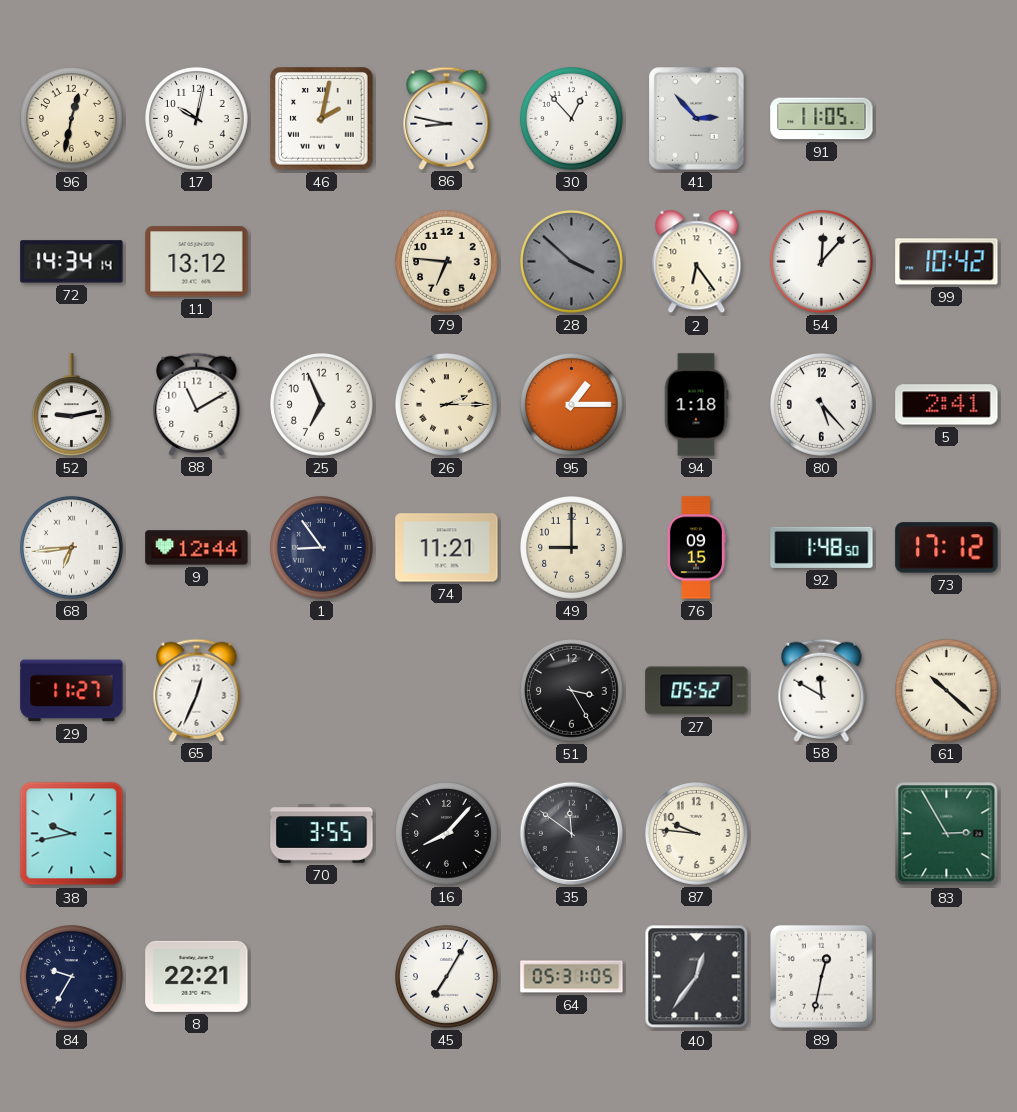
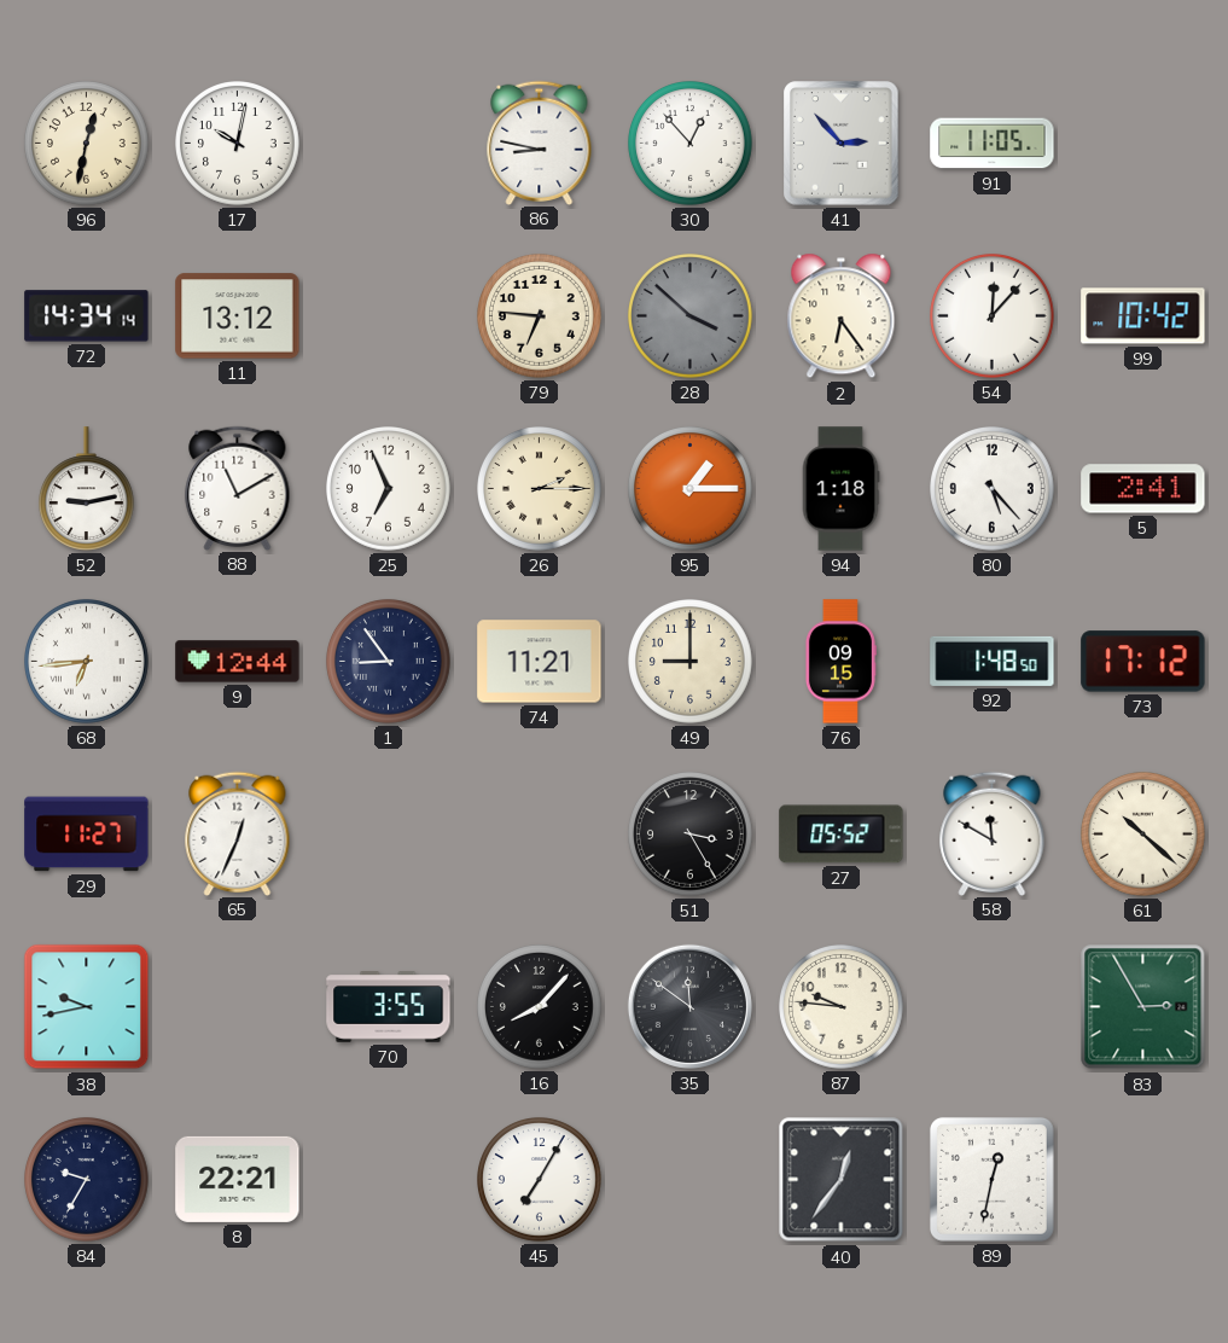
46: 2:02 -> none (322, 119)
64: 05:31 -> none (572, 977)
